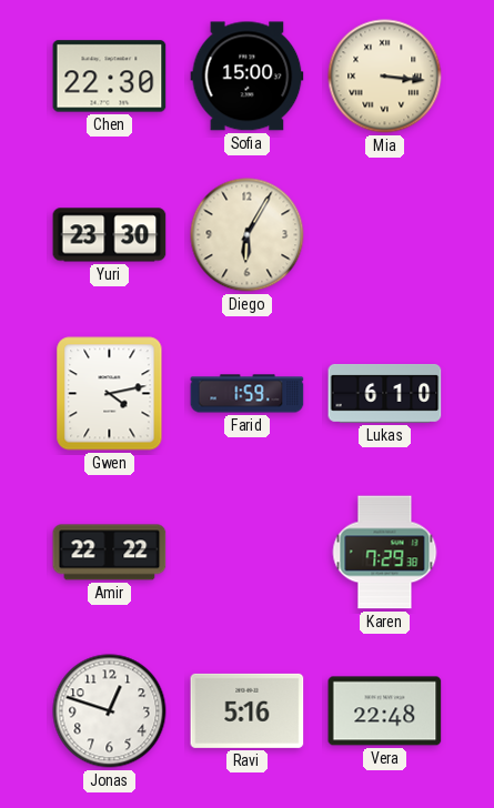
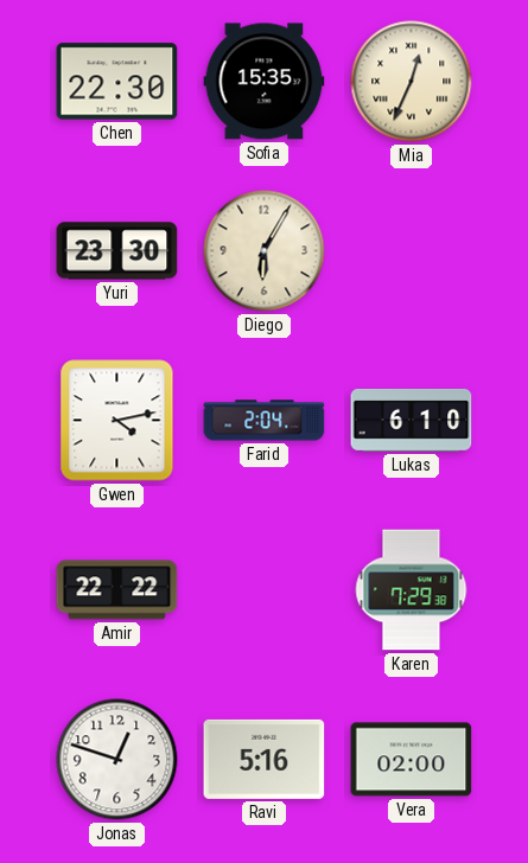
Sofia: 15:00 -> 15:35 (265, 82)
Mia: 3:16 -> 12:34 (412, 82)
Farid: 1:59 -> 2:04 (265, 421)
Vera: 22:48 -> 02:00 (412, 760)
